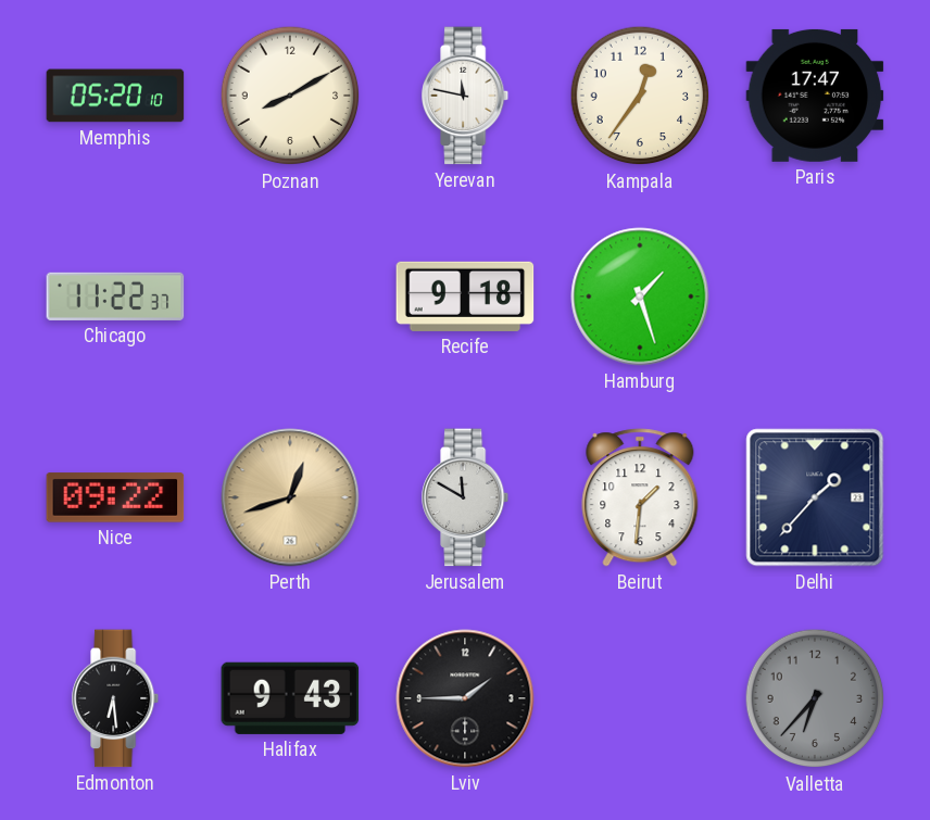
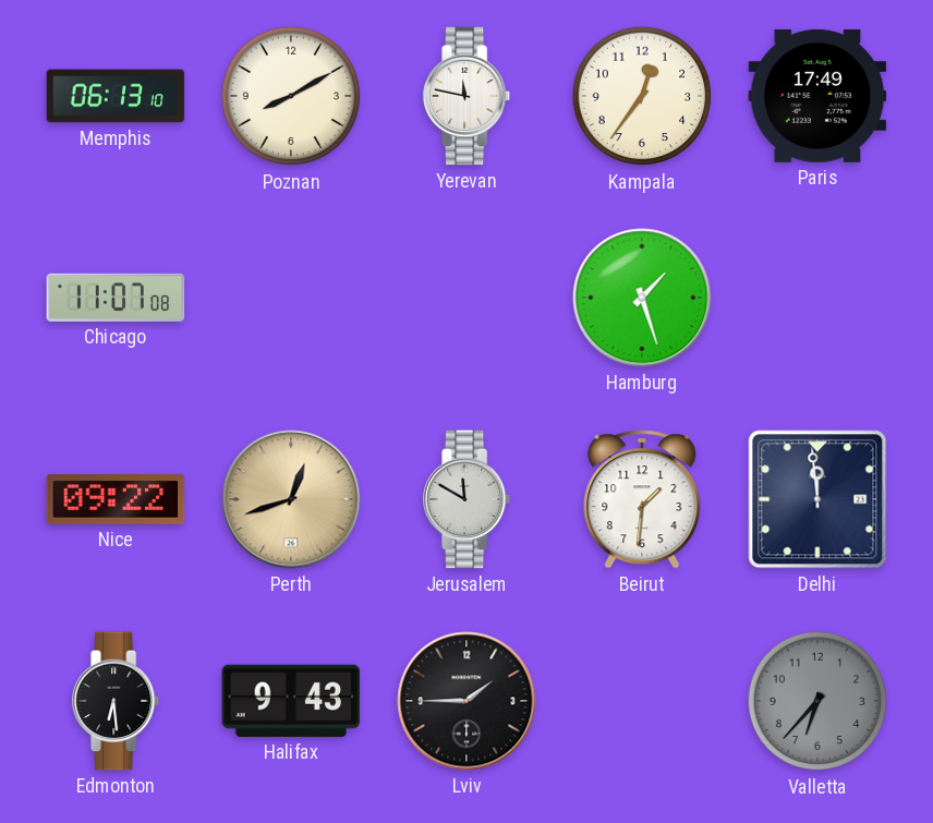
Memphis: 05:20 -> 06:13 (116, 96)
Paris: 17:47 -> 17:49 (817, 96)
Chicago: 11:22 -> 11:07 (116, 298)
Recife: 9:18 -> none (465, 297)
Delhi: 1:37 -> 11:59 (817, 499)
